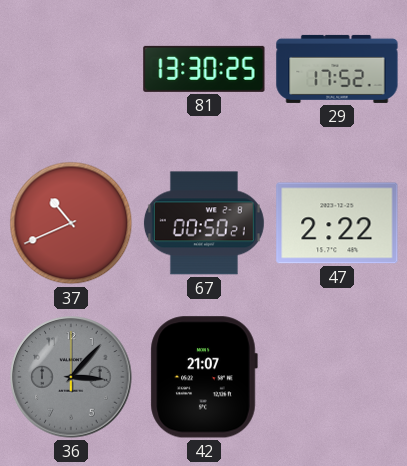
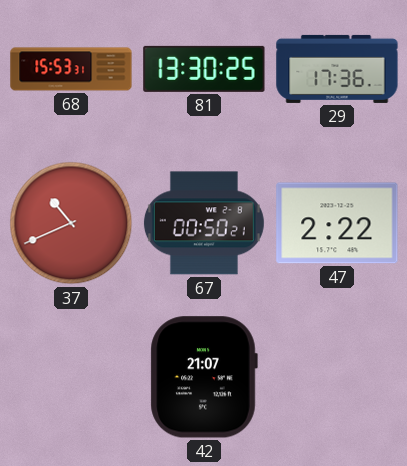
68: none -> 15:53 (71, 69)
29: 17:52 -> 17:36 (337, 69)
36: 3:07 -> none (71, 377)
